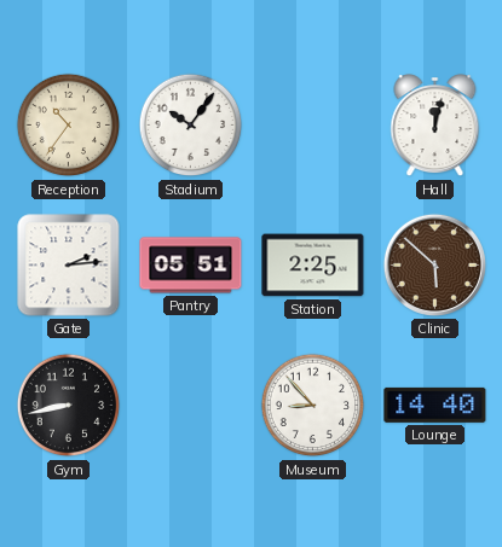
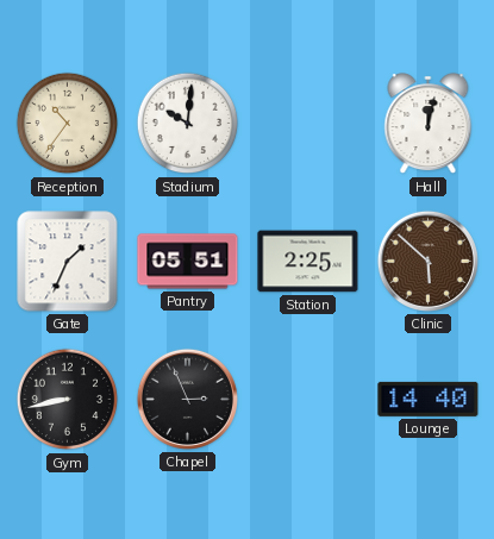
Stadium: 10:06 -> 10:01 (188, 124)
Gate: 2:14 -> 1:34 (68, 262)
Chapel: none -> 2:56 (187, 399)
Museum: 8:53 -> none (313, 406)
